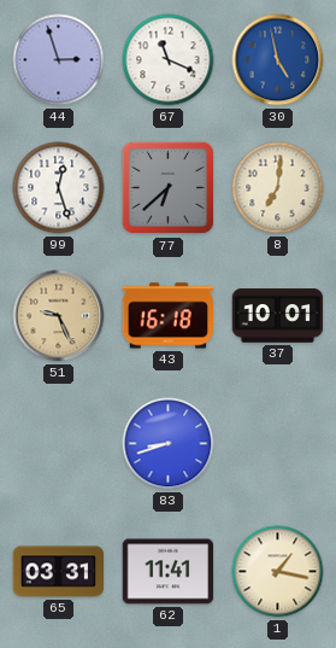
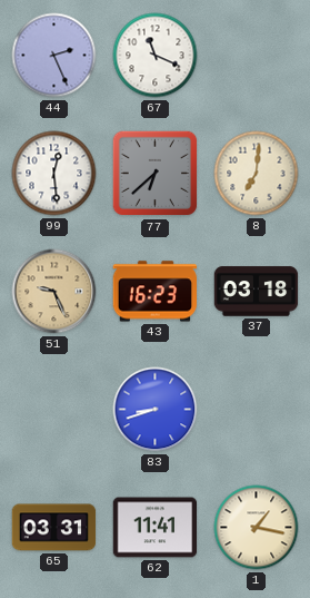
44: 2:57 -> 2:26 (54, 56)
30: 4:58 -> none (278, 60)
99: 12:27 -> 12:29 (54, 174)
43: 16:18 -> 16:23 (156, 292)
37: 10:01 -> 03:18 (257, 292)
